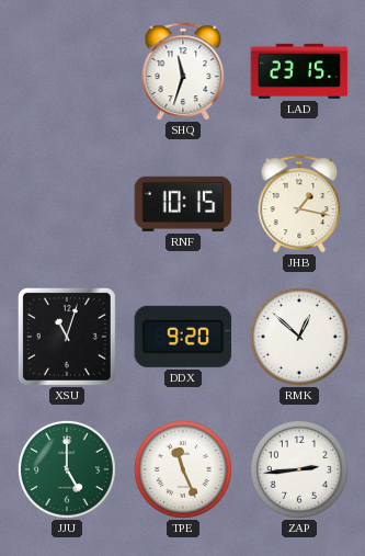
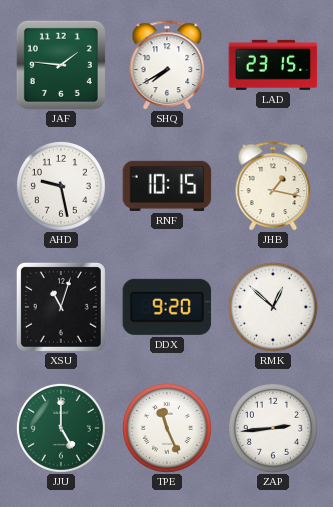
JAF: none -> 1:46 (61, 65)
SHQ: 11:33 -> 7:40 (167, 65)
AHD: none -> 9:28 (61, 186)
